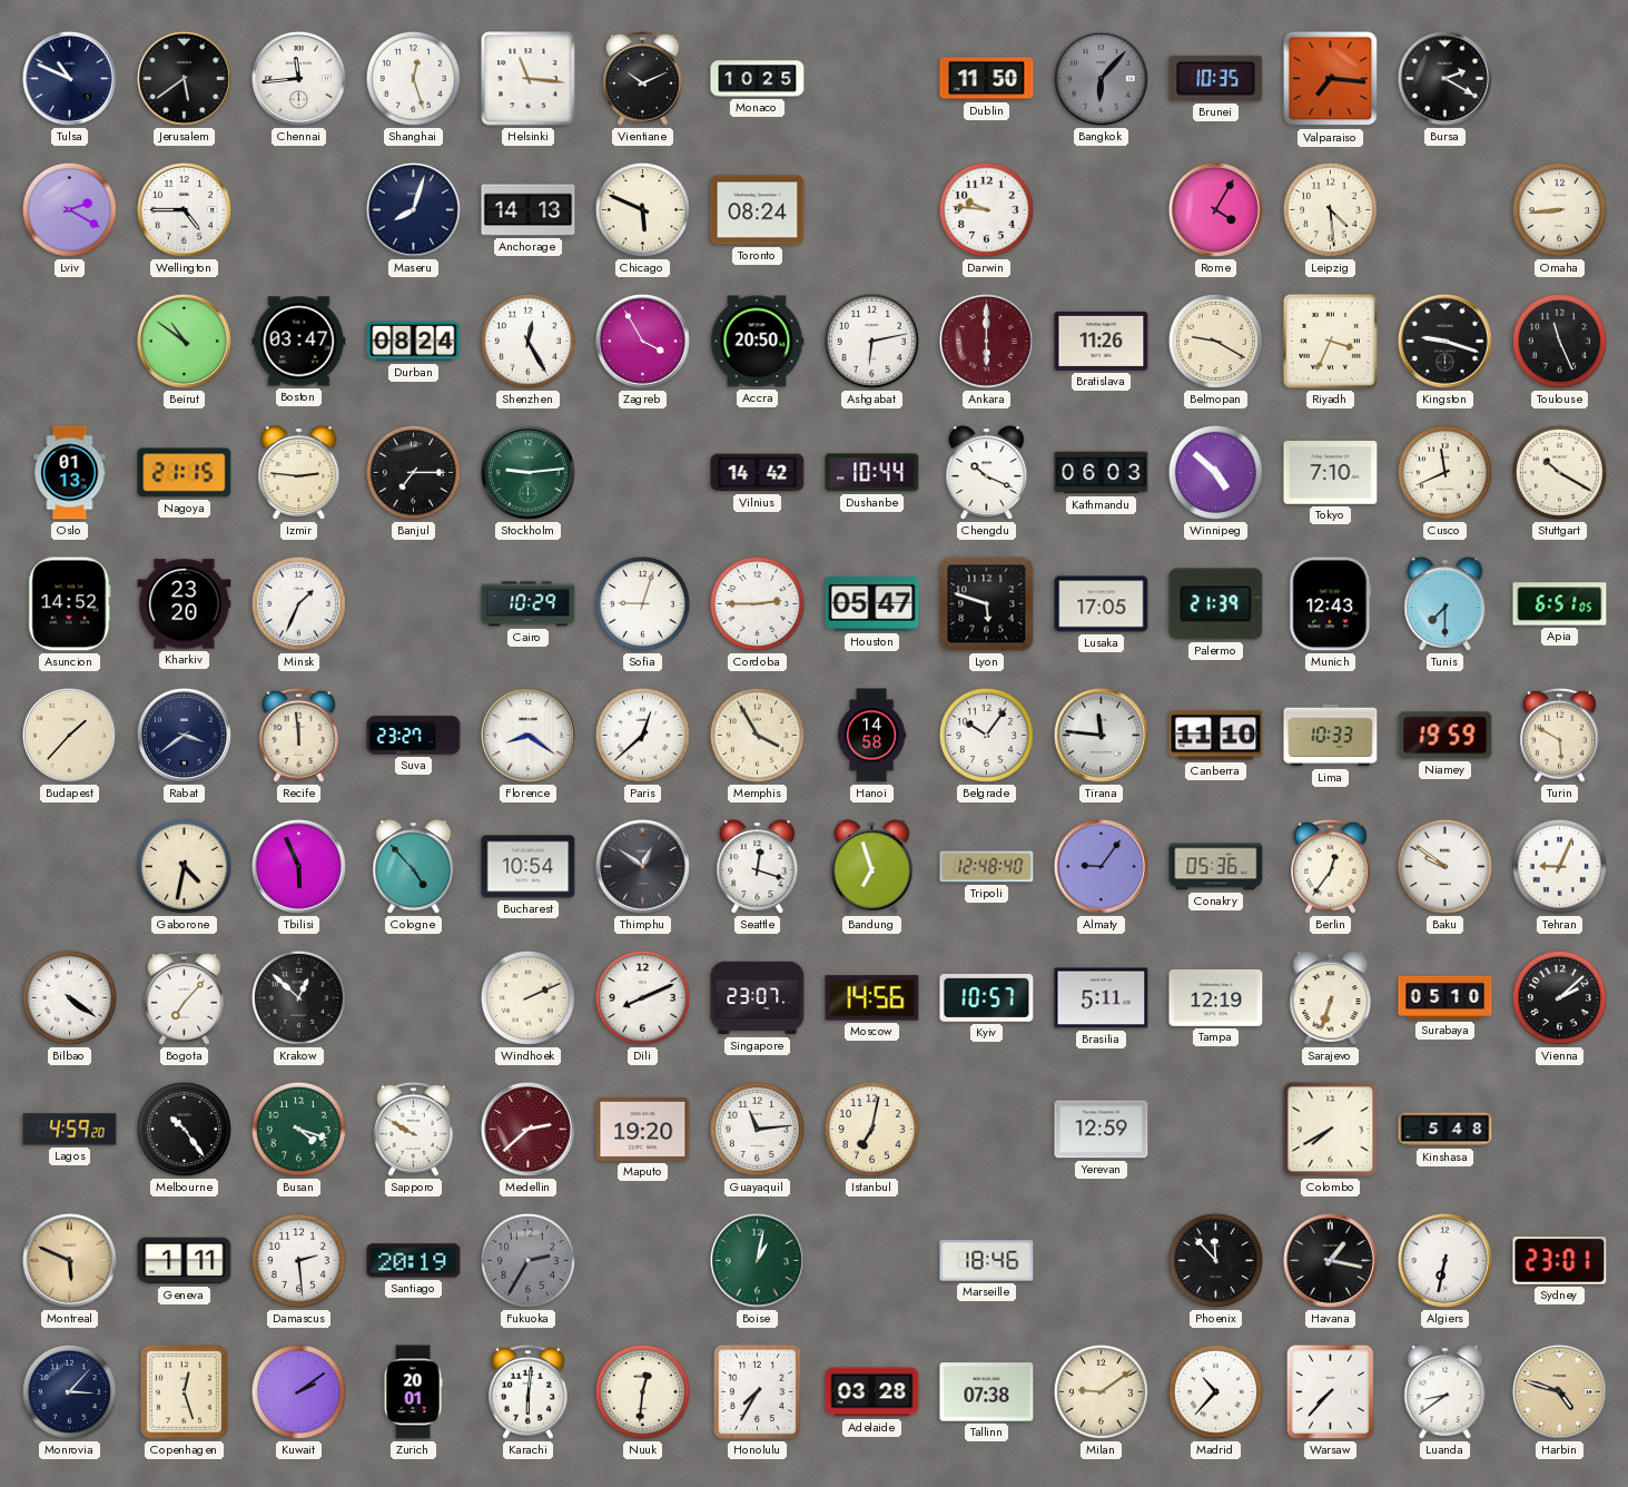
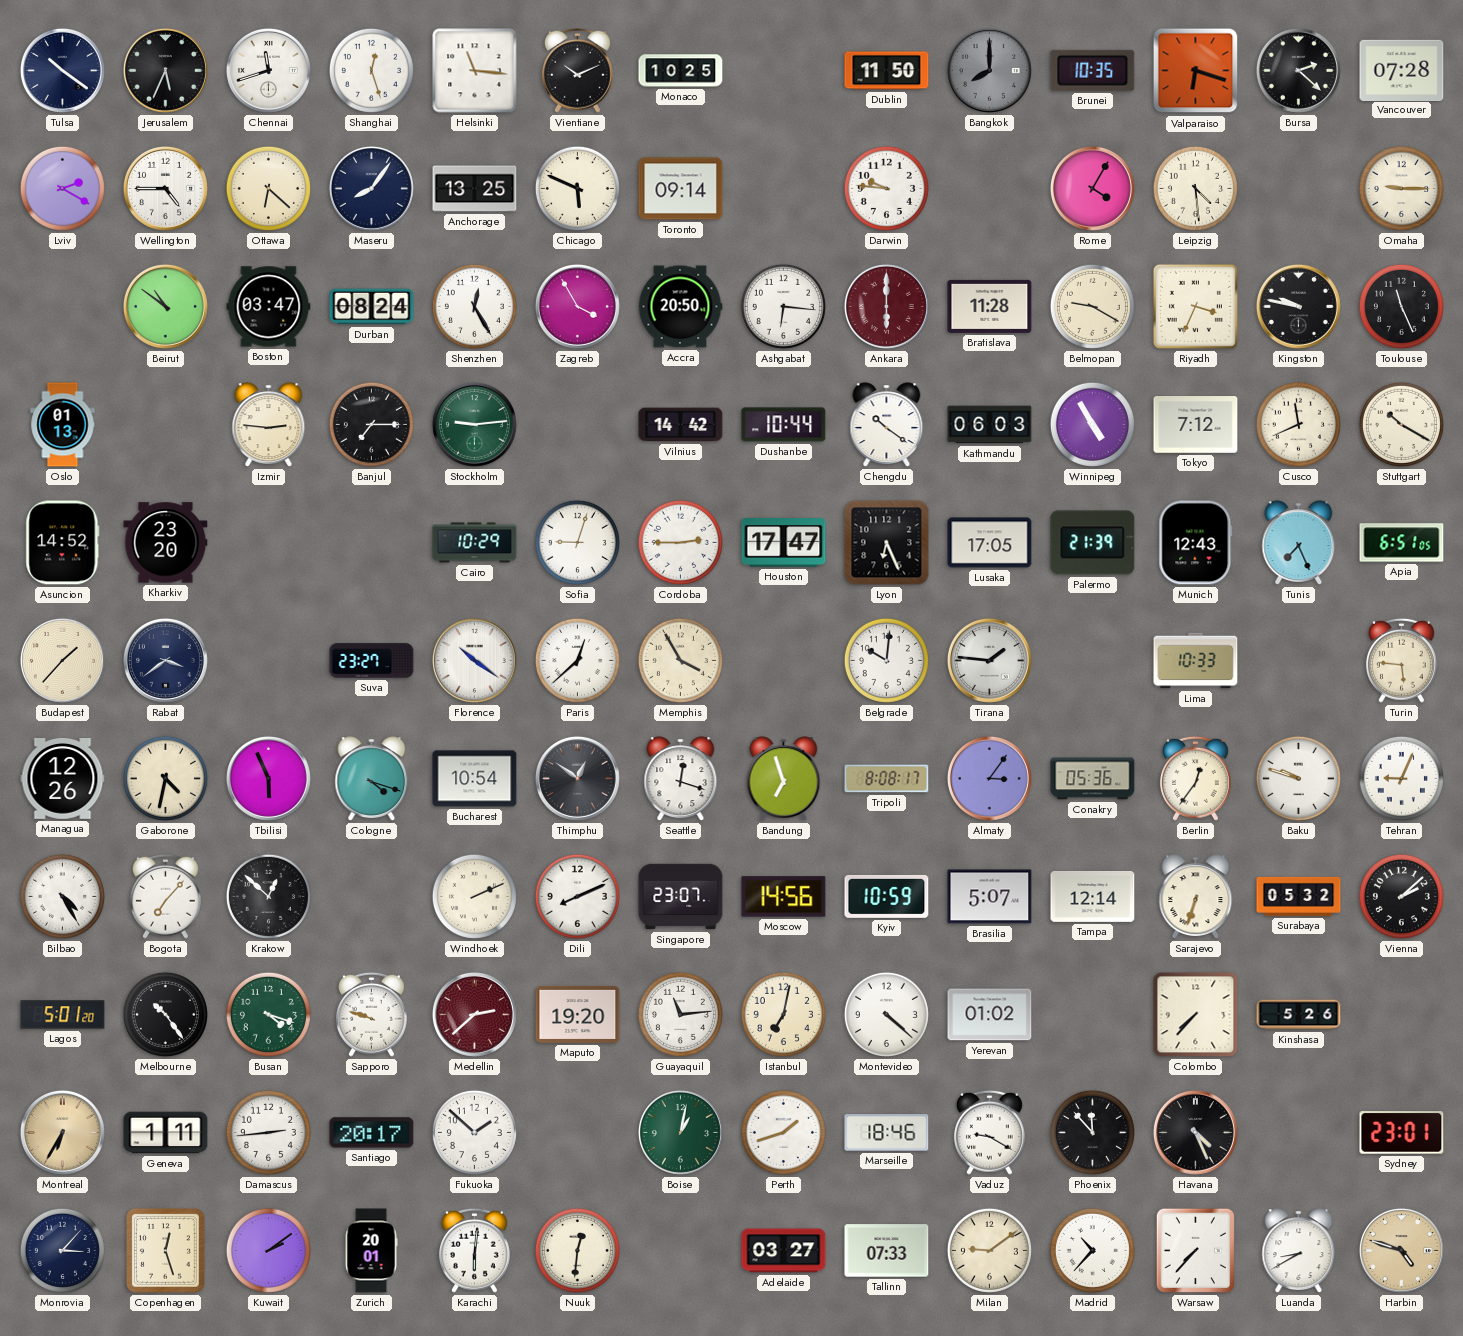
Tulsa: 10:49 -> 10:21 (62, 70)
Jerusalem: 5:39 -> 5:34 (165, 70)
Chennai: 11:44 -> 11:42 (268, 70)
Bangkok: 6:07 -> 8:00 (989, 70)
Valparaiso: 7:16 -> 6:18 (1196, 71)
Bursa: 2:20 -> 2:22 (1298, 70)
Vancouver: none -> 07:28 (1402, 70)
Ottawa: none -> 6:22 (268, 188)
Maseru: 8:03 -> 8:06 (371, 188)
Anchorage: 14:13 -> 13:25 (475, 189)
Toronto: 08:24 -> 09:14 (681, 189)
Omaha: 8:44 -> 9:15 (1401, 188)
Ashgabat: 6:13 -> 6:16 (783, 306)
Bratislava: 11:26 -> 11:28 (990, 306)
Kingston: 9:18 -> 9:47 (1298, 306)
Nagoya: 21:15 -> none (185, 473)
Chengdu: 10:19 -> 10:21 (887, 425)
Winnipeg: 4:52 -> 4:55 (1092, 424)
Tokyo: 7:10 -> 7:12 (1196, 425)
Minsk: 1:34 -> none (298, 603)
Houston: 05:47 -> 17:47 (784, 543)
Lyon: 5:48 -> 6:26 (887, 543)
Tunis: 7:30 -> 7:26 (1299, 543)
Recife: 11:59 -> none (298, 735)
Florence: 8:21 -> 10:21 (474, 660)
Hanoi: 14:58 -> none (871, 736)
Belgrade: 10:06 -> 10:01 (886, 660)
Tirana: 11:46 -> 1:46 (989, 660)
Canberra: 11:10 -> none (1216, 736)
Niamey: 19:59 -> none (1446, 736)
Turin: 5:50 -> 5:46 (1401, 660)
Managua: none -> 12:26 (63, 779)
Cologne: 4:53 -> 4:18 (372, 779)
Tripoli: 12:48 -> 8:08 (887, 779)
Almaty: 9:06 -> 3:06 (989, 778)
Baku: 9:51 -> 9:48 (1298, 778)
Bilbao: 4:21 -> 4:25 (62, 896)
Kyiv: 10:57 -> 10:59 (887, 896)
Brasilia: 5:11 -> 5:07 (990, 897)
Tampa: 12:19 -> 12:14 (1093, 896)
Surabaya: 05:10 -> 05:32 (1299, 896)
Lagos: 4:59 -> 5:01 (63, 1015)
Sapporo: 9:50 -> 9:48 (371, 1014)
Montevideo: none -> 4:22 (886, 1014)
Yerevan: 12:59 -> 01:02 (990, 1015)
Colombo: 7:40 -> 7:37 (1196, 1015)
Kinshasa: 5:48 -> 5:26 (1299, 1015)
Montreal: 5:49 -> 6:35 (62, 1132)
Damascus: 2:29 -> 2:44 (268, 1132)
Santiago: 20:19 -> 20:17 (372, 1133)
Fukuoka: 2:35 -> 1:52 (474, 1132)
Fukuoka dial: grey -> white (474, 1132)
Perth: none -> 1:42 (783, 1132)
Vaduz: none -> 9:20 (989, 1132)
Havana: 1:17 -> 4:26 (1195, 1132)
Algiers: 6:32 -> none (1444, 1260)
Honolulu: 7:35 -> none (757, 1391)
Adelaide: 03:28 -> 03:27 (784, 1251)
Tallinn: 07:38 -> 07:33 (887, 1251)
Luanda: 8:39 -> 8:40 (1299, 1251)
